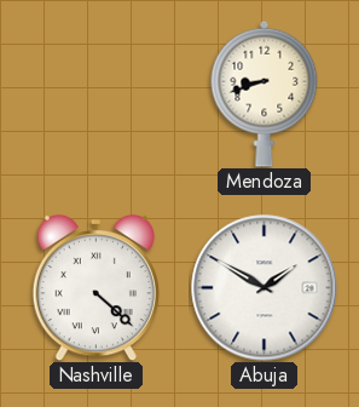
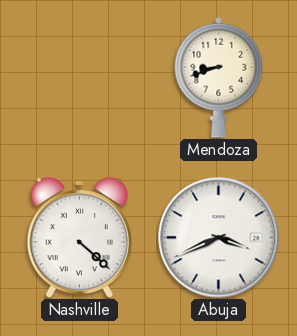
Abuja: 1:50 -> 3:41 (219, 238)
